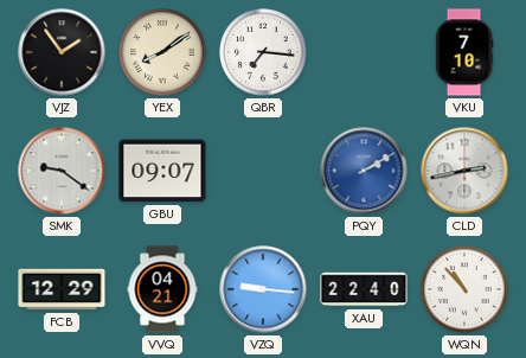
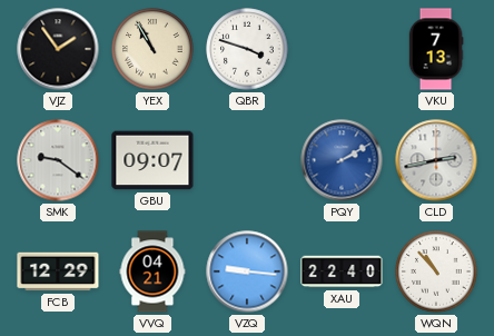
YEX: 8:09 -> 10:55 (152, 49)
QBR: 7:16 -> 3:48 (247, 49)
VKU: 7:10 -> 7:13 (436, 49)
